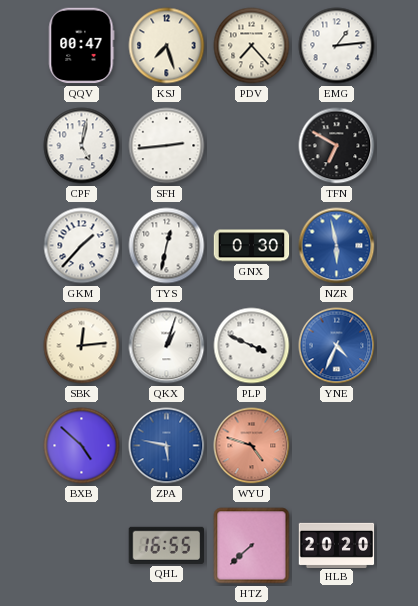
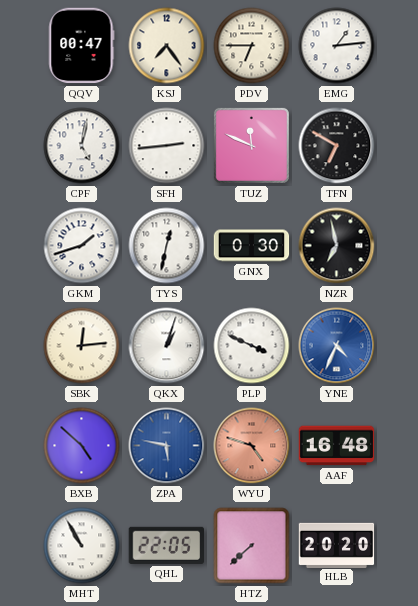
KSJ: 7:27 -> 7:24 (167, 46)
PDV: 7:23 -> 6:45 (252, 46)
TUZ: none -> 11:49 (251, 145)
GKM: 1:37 -> 1:42 (82, 246)
NZR: 5:58 -> 6:58 (337, 246)
NZR dial: blue -> black (337, 246)
AAF: none -> 16:48 (337, 446)
MHT: none -> 10:55 (82, 546)
QHL: 16:55 -> 22:05 (166, 545)
